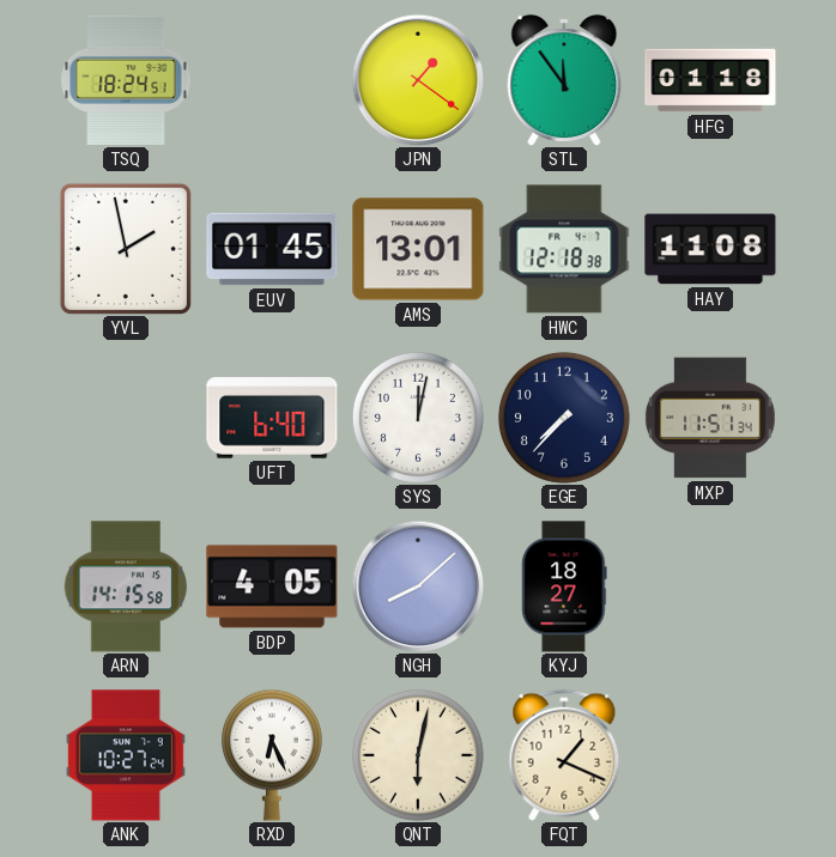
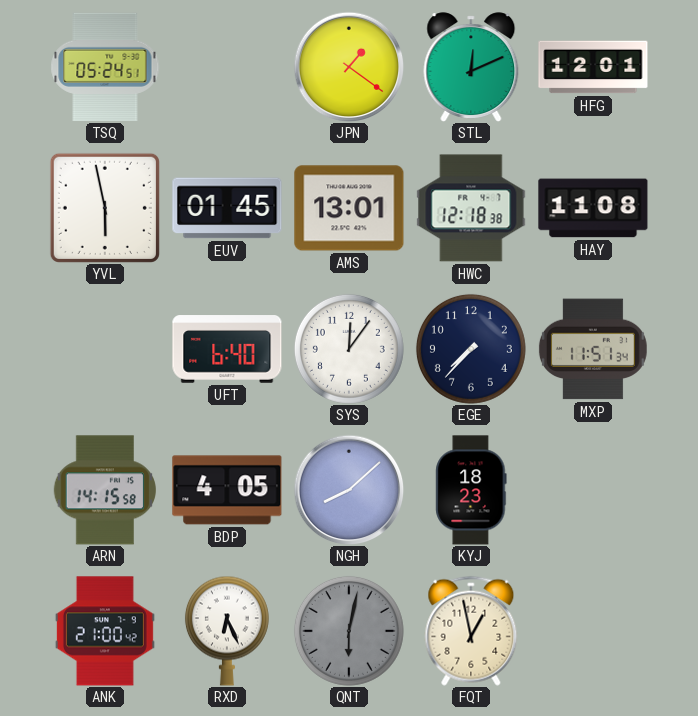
TSQ: 18:24 -> 05:24 (105, 67)
STL: 11:54 -> 12:11 (471, 67)
HFG: 01:18 -> 12:01 (593, 67)
YVL: 1:58 -> 5:58 (105, 208)
SYS: 12:02 -> 12:06 (349, 349)
KYJ: 18:27 -> 18:23 (471, 490)
ANK: 10:27 -> 21:00 (105, 631)
QNT dial: cream -> grey (349, 631)
FQT: 1:19 -> 12:58 (471, 631)
